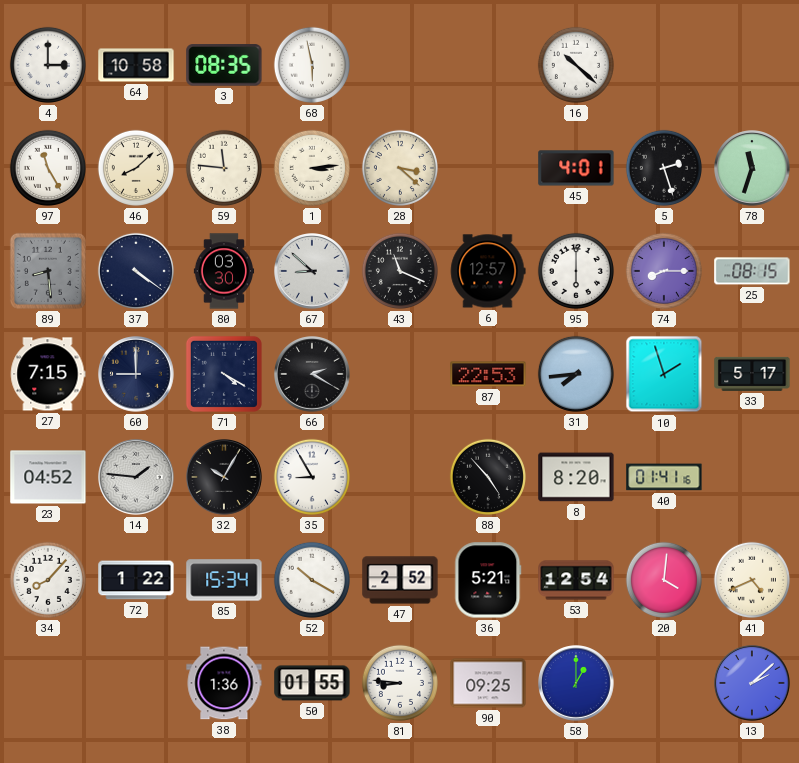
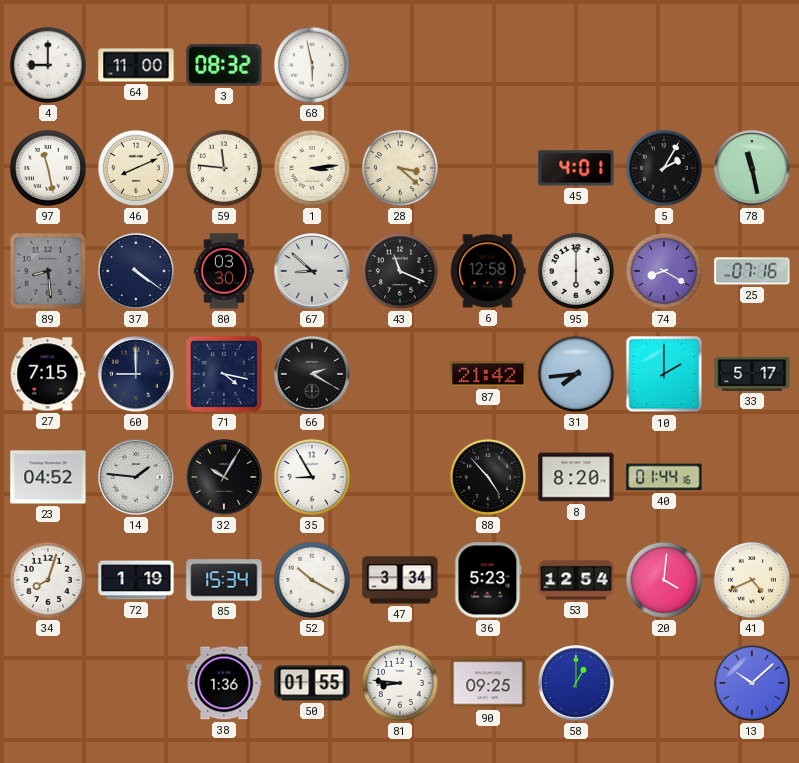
4: 3:00 -> 9:00 (48, 65)
64: 10:58 -> 11:00 (136, 65)
3: 08:35 -> 08:32 (224, 65)
16: 10:22 -> none (576, 65)
97: 11:25 -> 11:28 (48, 168)
46: 8:08 -> 8:11 (136, 168)
5: 2:27 -> 2:05 (664, 168)
78: 11:33 -> 11:28 (752, 168)
6: 12:57 -> 12:58 (488, 271)
74: 8:15 -> 8:20 (664, 271)
25: 08:15 -> 07:16 (752, 271)
71: 4:20 -> 4:17 (224, 374)
87: 22:53 -> 21:42 (488, 374)
10: 1:57 -> 2:00 (664, 374)
40: 01:41 -> 01:44 (664, 477)
34: 8:07 -> 8:03 (48, 580)
72: 1:22 -> 1:19 (136, 580)
47: 2:52 -> 3:34 (400, 580)
36: 5:21 -> 5:23 (488, 580)
13: 2:08 -> 10:08 (752, 683)
